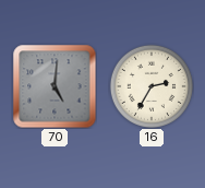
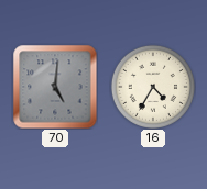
16: 2:35 -> 4:35 (153, 87)
